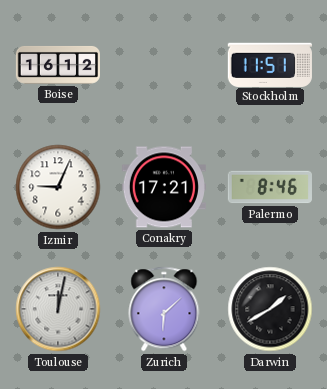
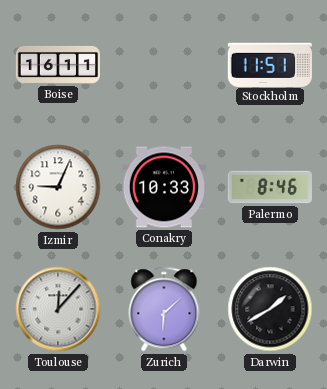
Boise: 16:12 -> 16:11 (57, 65)
Conakry: 17:21 -> 10:33 (164, 187)
Toulouse: 12:02 -> 12:07 (58, 309)
